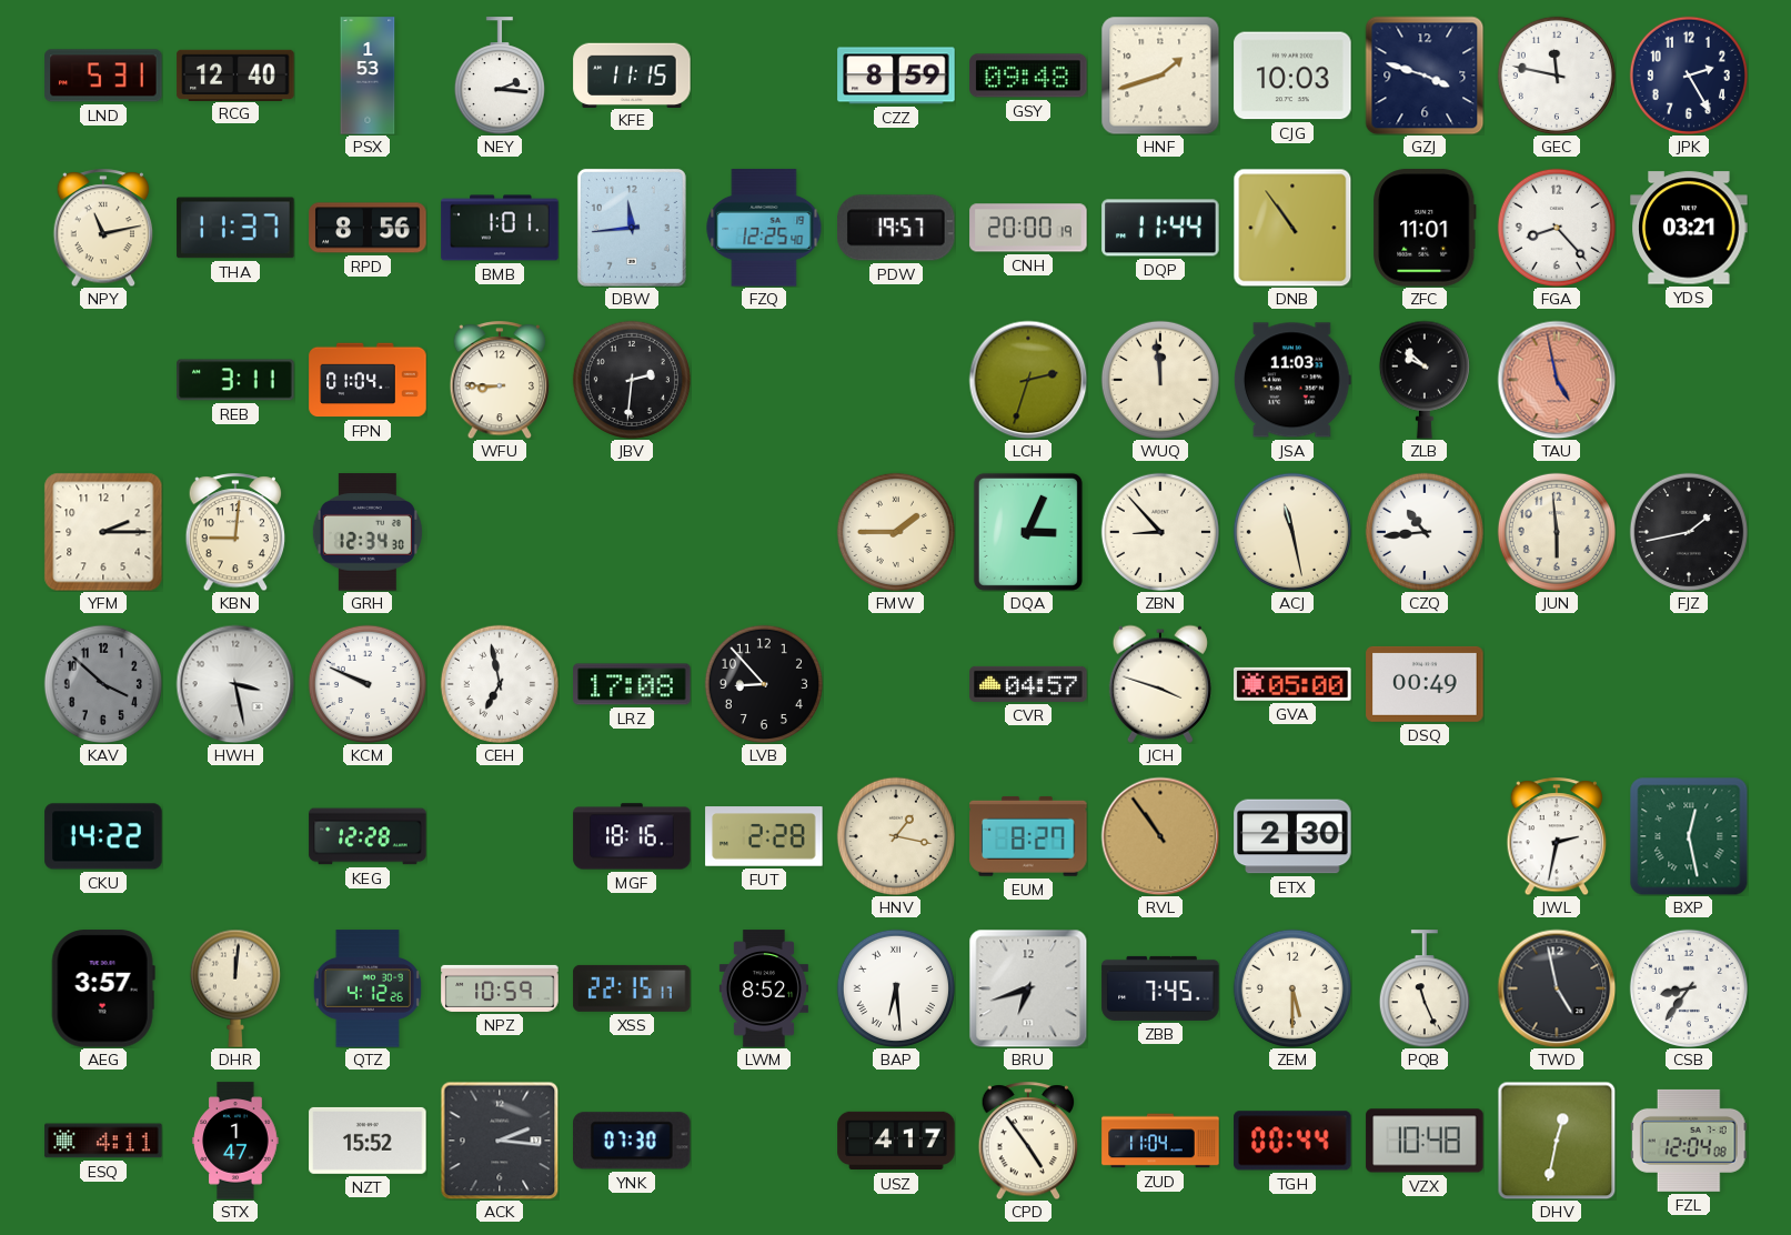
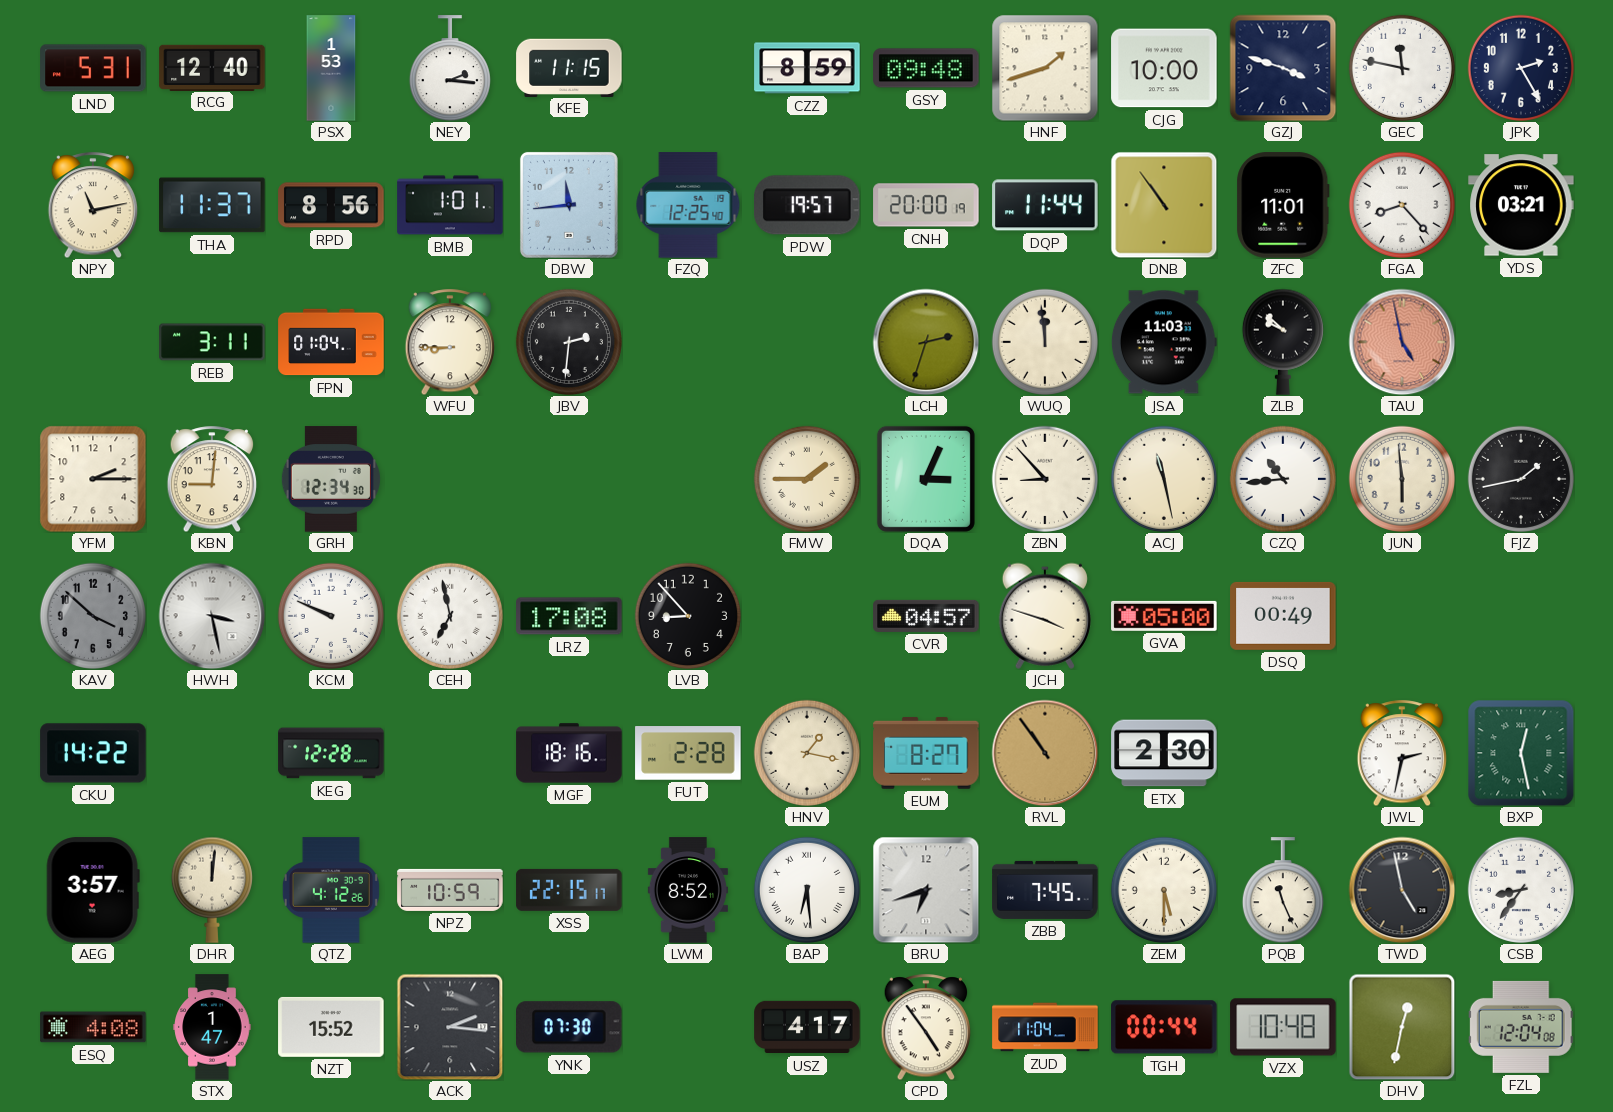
CJG: 10:03 -> 10:00 (1164, 68)
ESQ: 4:11 -> 4:08 (93, 1027)
